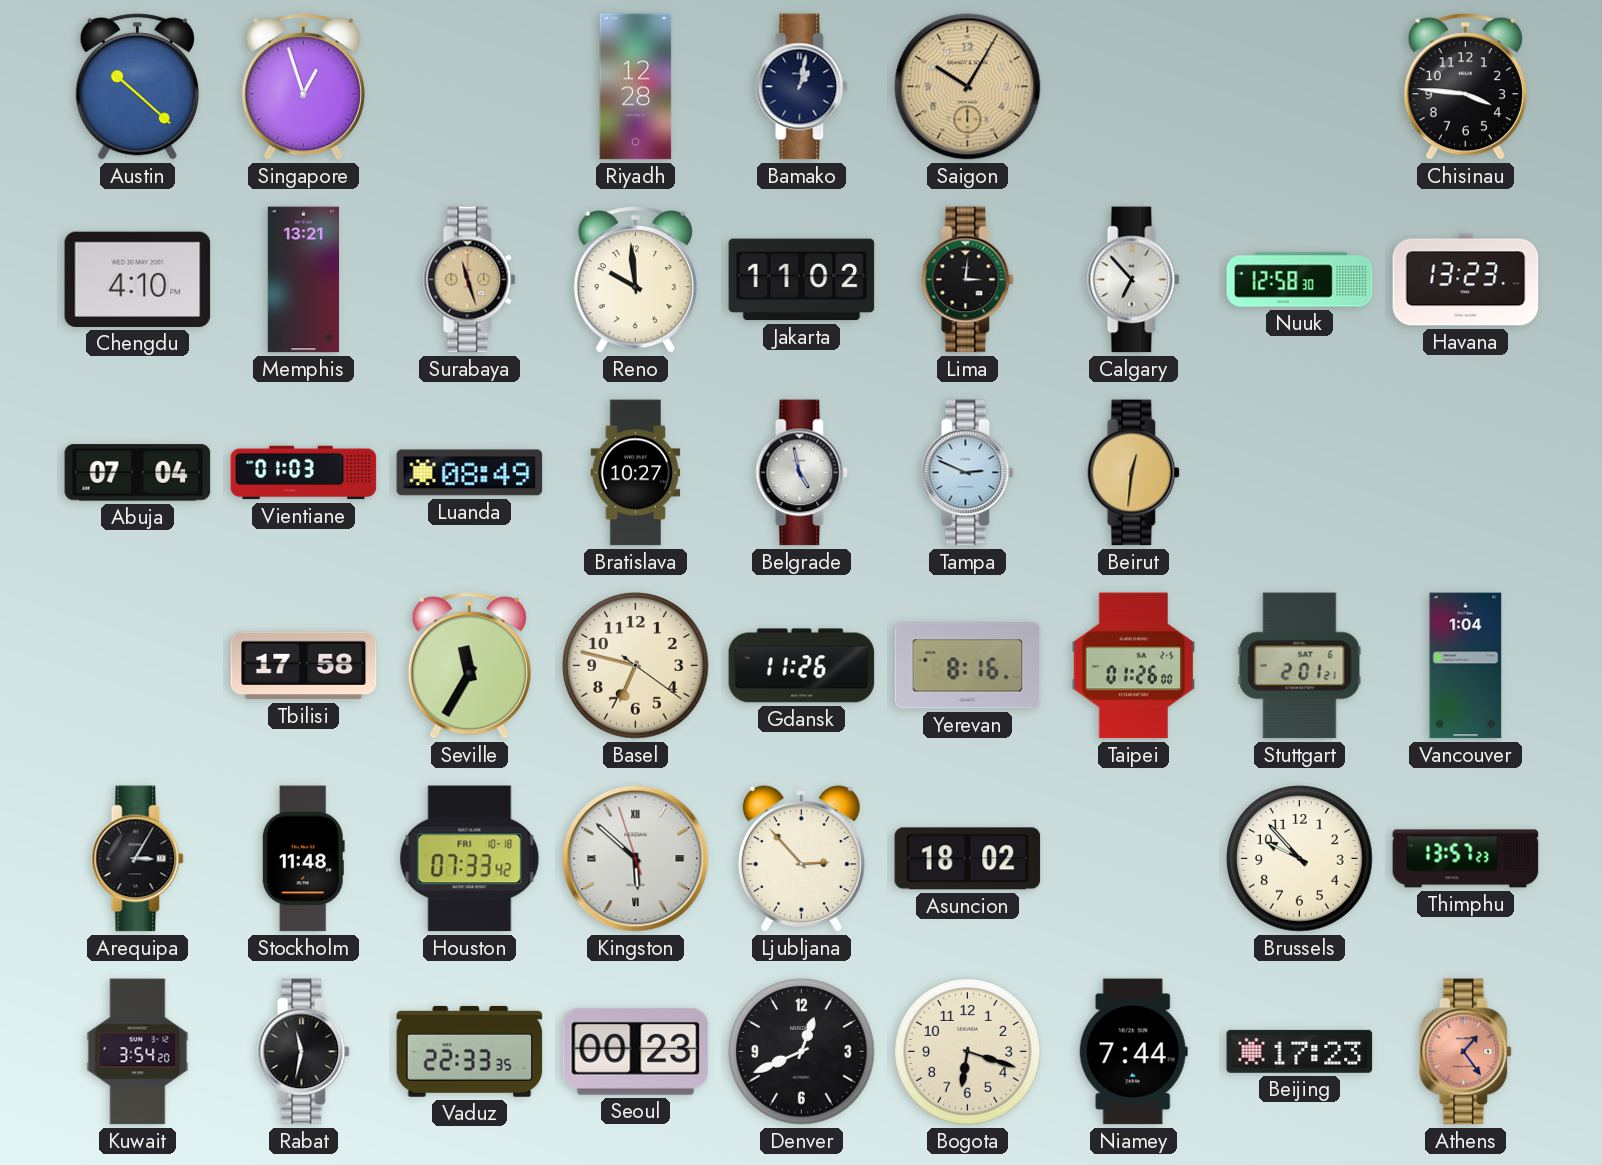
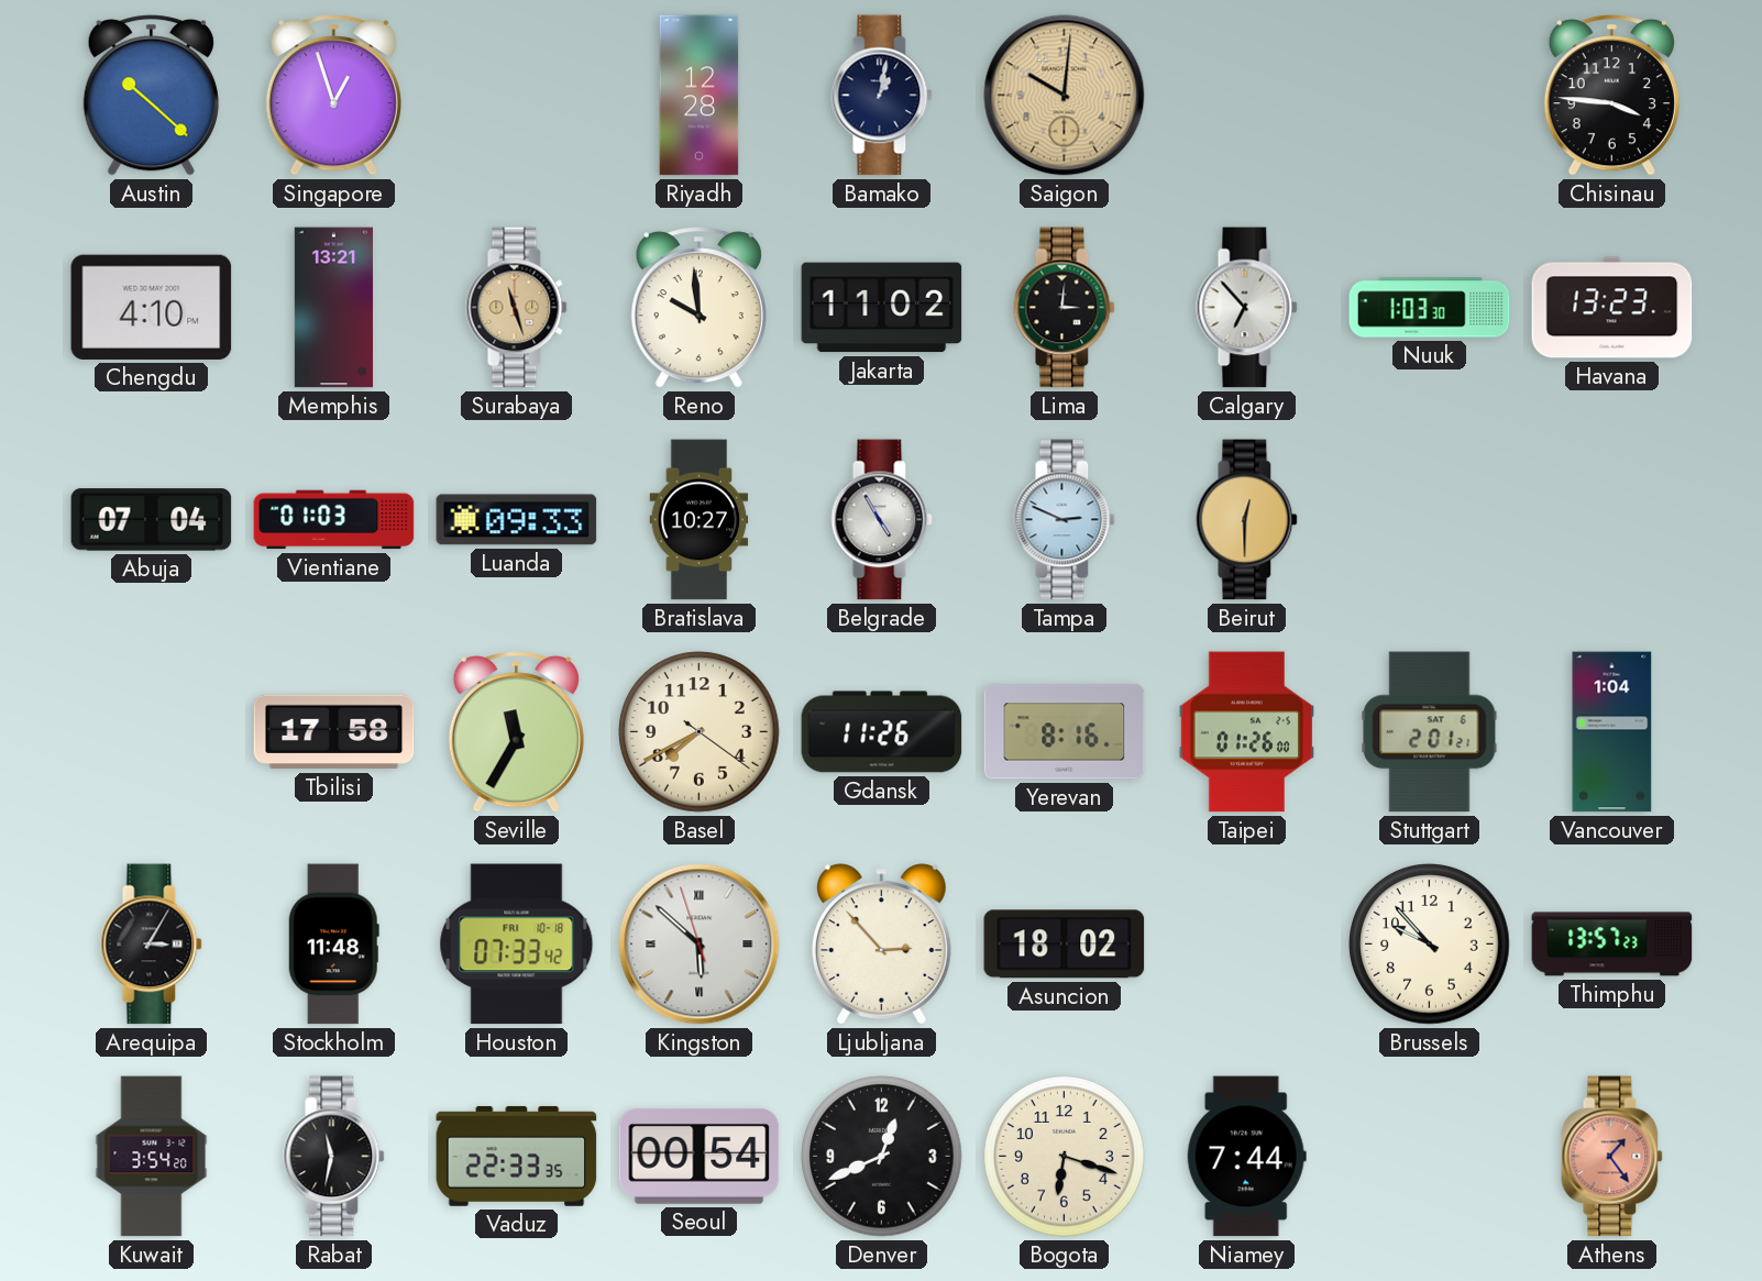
Saigon: 10:05 -> 10:01 (1065, 96)
Nuuk: 12:58 -> 1:03 (1430, 308)
Luanda: 08:49 -> 09:33 (517, 520)
Belgrade: 4:58 -> 4:55 (882, 520)
Beirut: 12:31 -> 12:30 (1247, 520)
Basel: 6:47 -> 7:40 (700, 732)
Seoul: 00:23 -> 00:54 (700, 1156)
Beijing: 17:23 -> none (1300, 1051)
